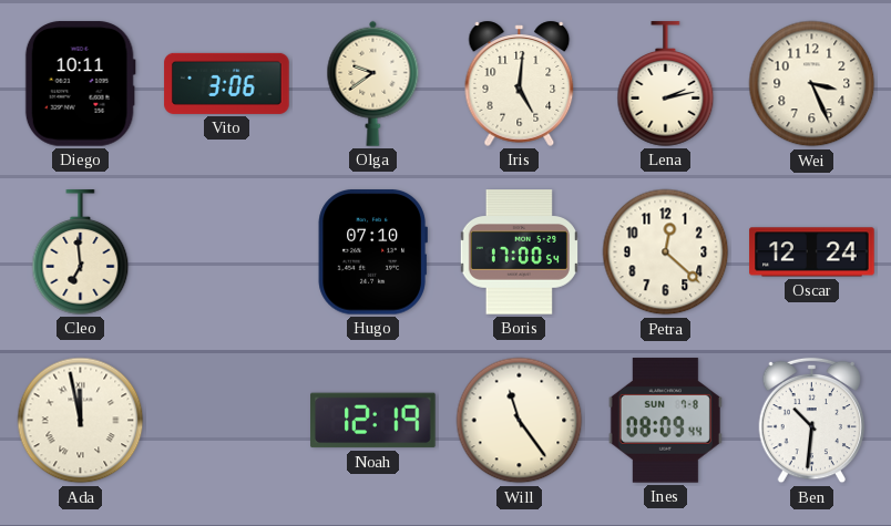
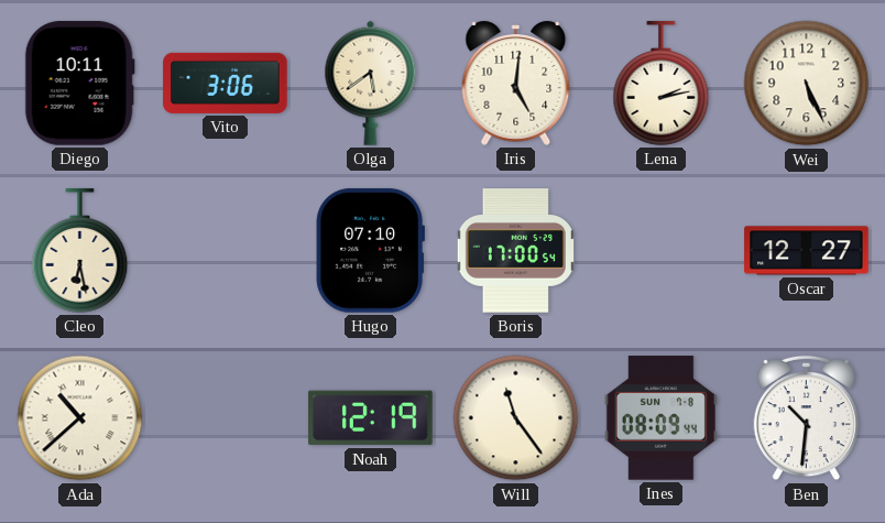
Olga: 9:39 -> 5:39 (371, 83)
Wei: 3:26 -> 5:26 (807, 84)
Cleo: 6:59 -> 6:28 (80, 251)
Petra: 12:22 -> none (666, 252)
Oscar: 12:24 -> 12:27 (807, 251)
Ada: 11:58 -> 10:38 (80, 418)
